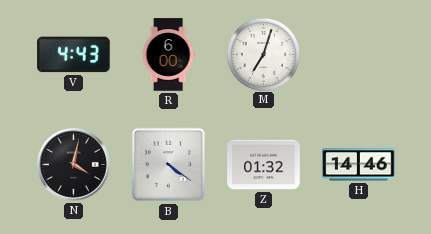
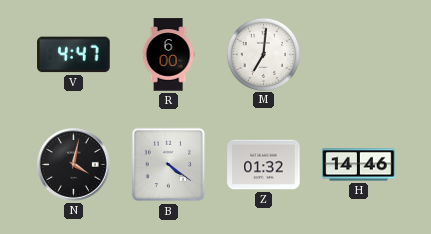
V: 4:43 -> 4:47 (74, 55)
M: 7:03 -> 7:01 (263, 54)
